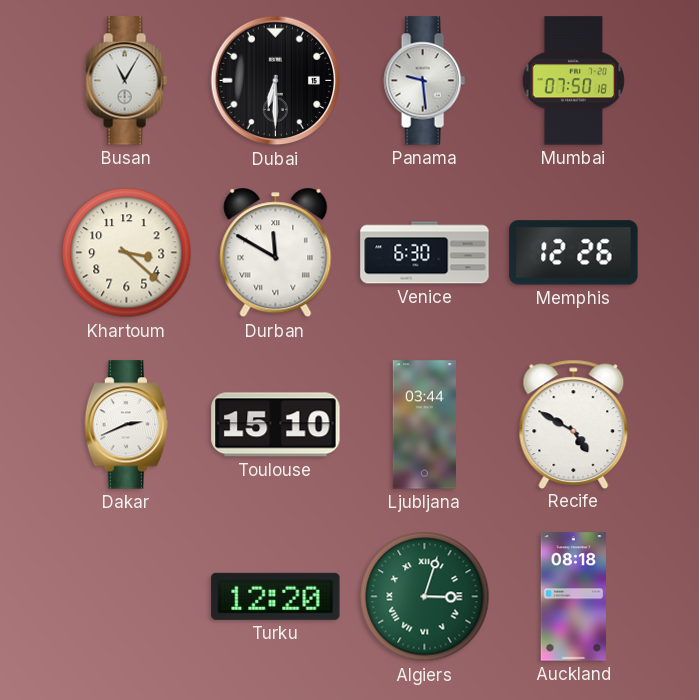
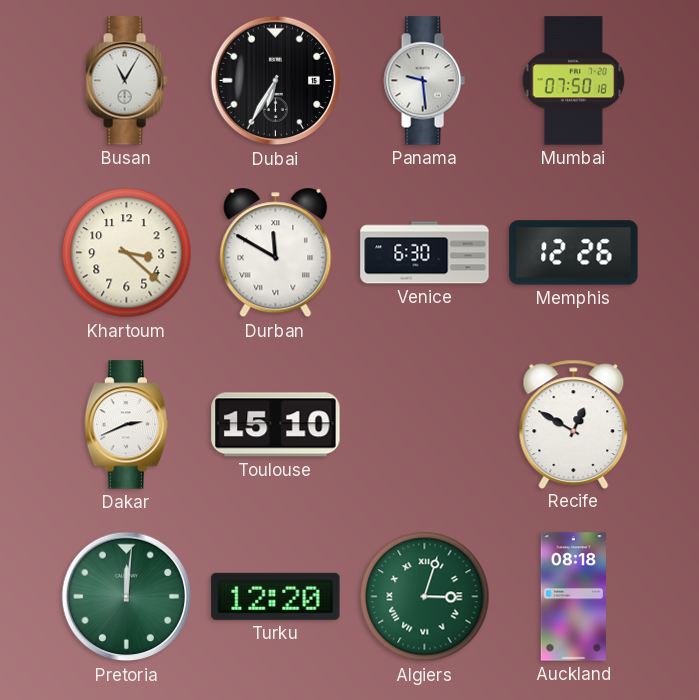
Dubai: 6:30 -> 6:35 (276, 81)
Ljubljana: 03:44 -> none (424, 425)
Recife: 4:50 -> 12:50 (574, 424)
Pretoria: none -> 12:01 (127, 597)
